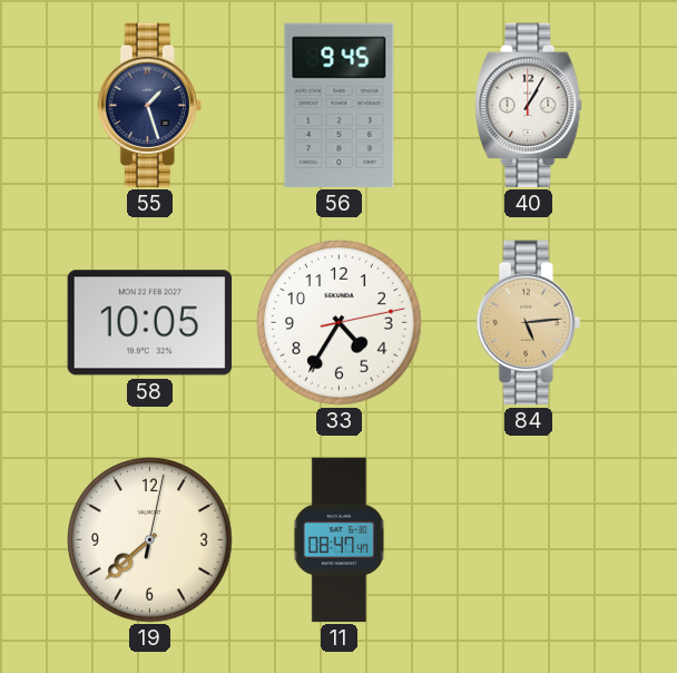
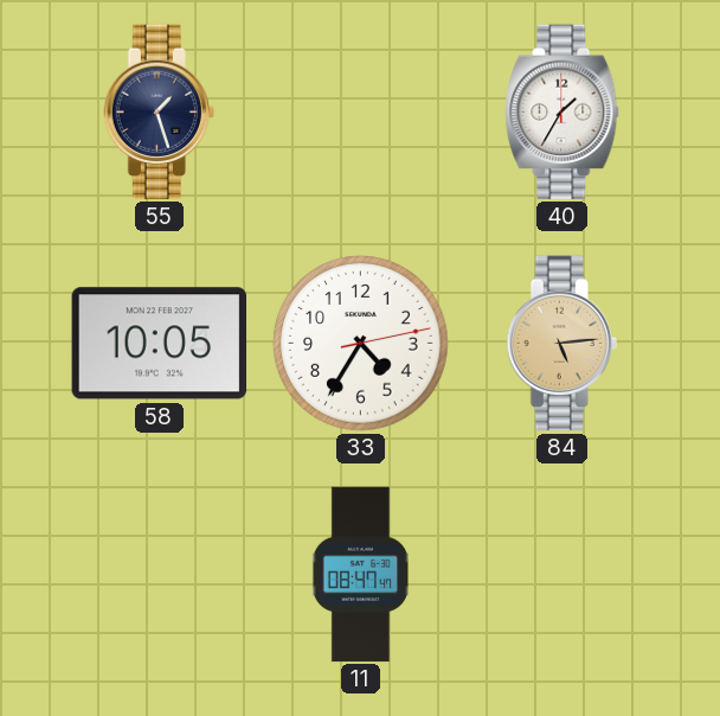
56: 9:45 -> none (340, 106)
40: 1:05 -> 1:35 (562, 113)
19: 7:38 -> none (150, 540)
